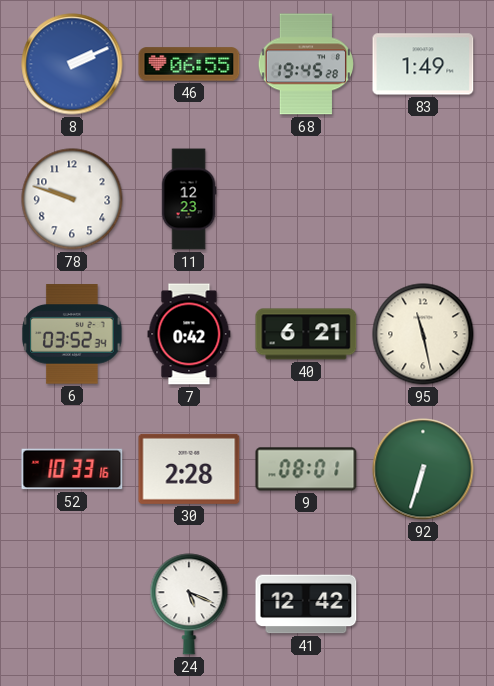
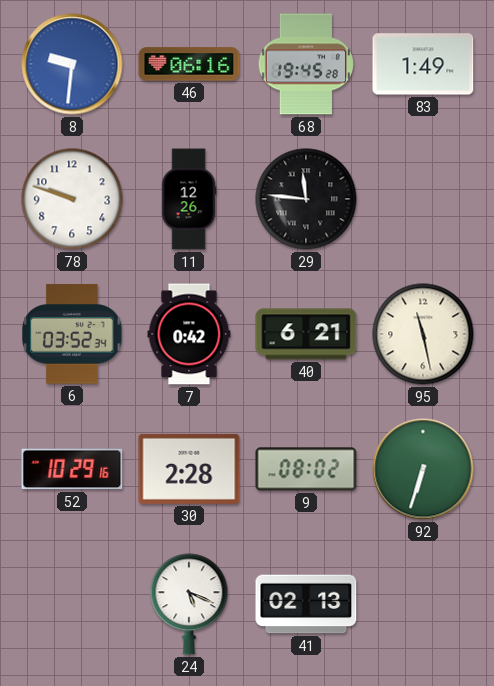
8: 2:11 -> 9:31 (72, 64)
46: 06:55 -> 06:16 (189, 64)
11: 12:23 -> 12:26 (189, 199)
29: none -> 11:46 (306, 199)
52: 10:33 -> 10:29 (72, 469)
9: 08:01 -> 08:02 (306, 469)
41: 12:42 -> 02:13 (306, 604)
